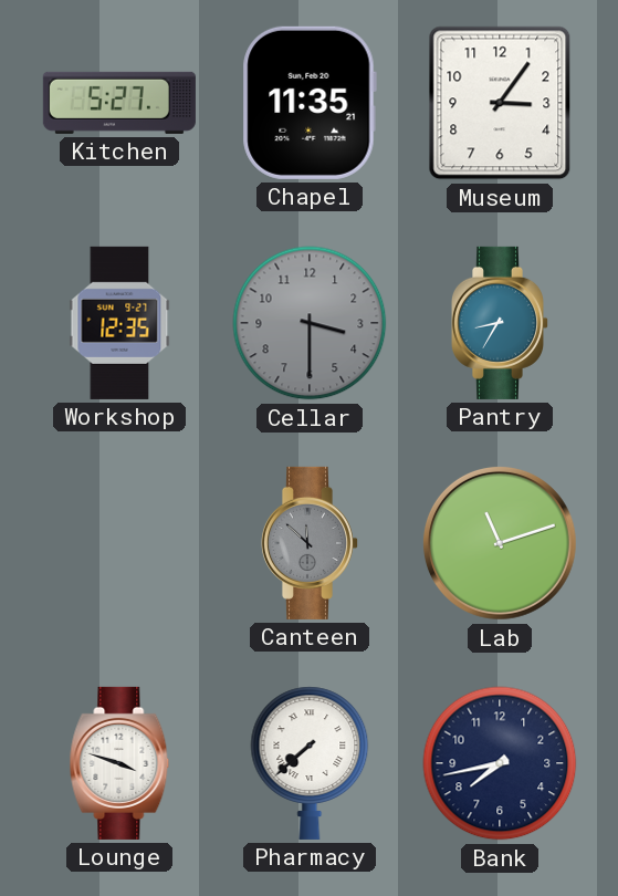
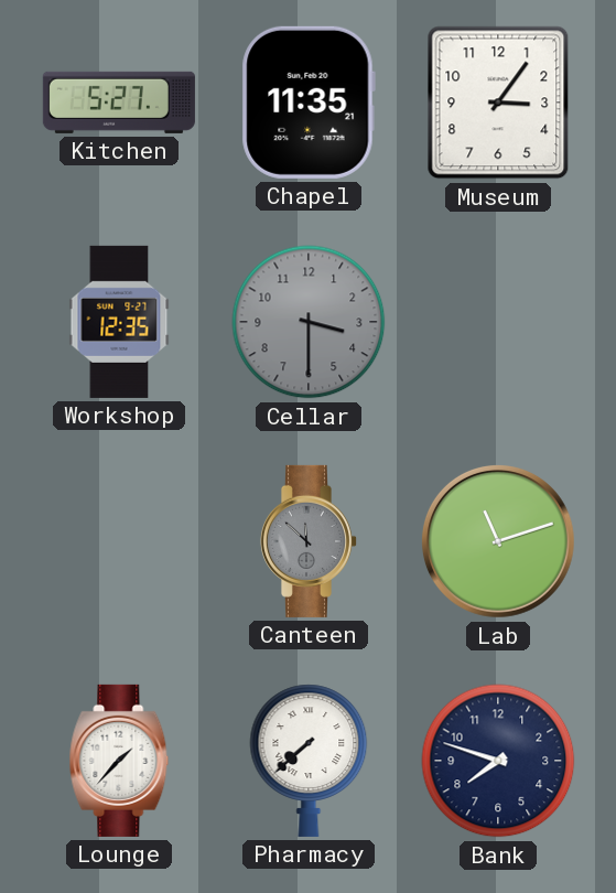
Pantry: 8:35 -> none (499, 323)
Lounge: 3:48 -> 1:37 (119, 761)
Bank: 7:43 -> 7:48 (498, 761)
